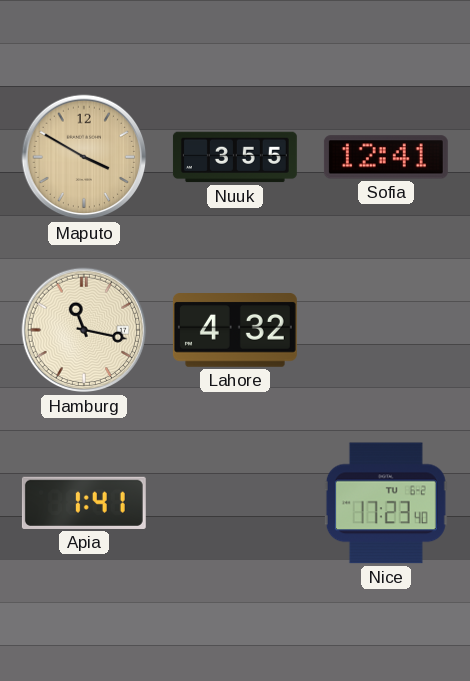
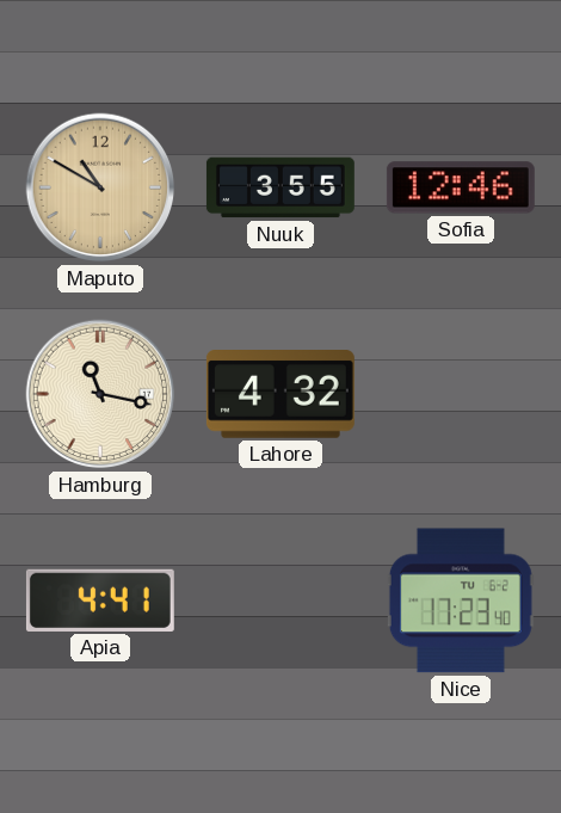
Maputo: 3:50 -> 10:50 (100, 187)
Sofia: 12:41 -> 12:46 (461, 187)
Apia: 1:41 -> 4:41 (100, 600)
